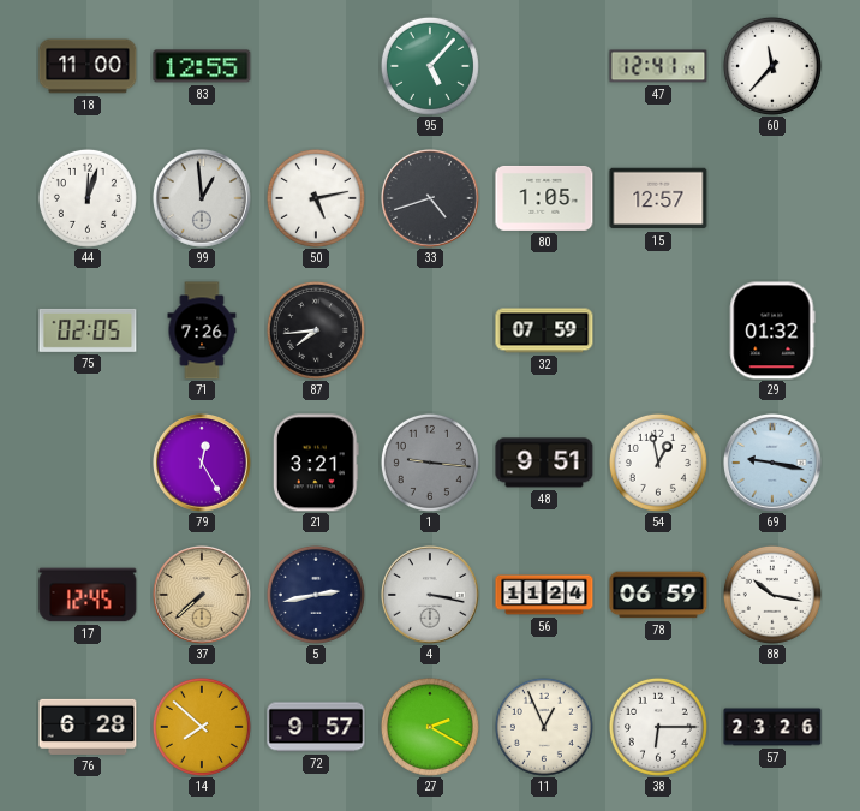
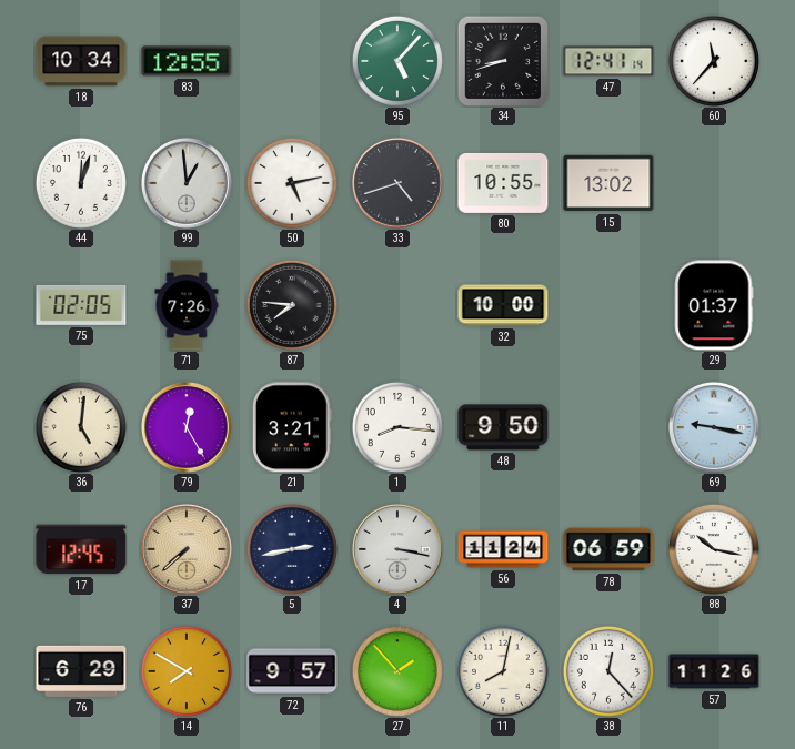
18: 11:00 -> 10:34 (81, 61)
34: none -> 8:42 (502, 60)
80: 1:05 -> 10:55 (503, 183)
15: 12:57 -> 13:02 (608, 183)
87: 7:44 -> 7:46 (292, 305)
32: 07:59 -> 10:00 (503, 305)
29: 01:32 -> 01:37 (714, 305)
36: none -> 5:01 (81, 427)
1: 9:16 -> 8:16 (398, 427)
1 dial: grey -> white (398, 427)
48: 9:51 -> 9:50 (503, 427)
54: 12:58 -> none (658, 463)
76: 6:28 -> 6:29 (81, 671)
14: 7:52 -> 7:50 (187, 671)
27: 2:20 -> 1:53 (398, 671)
11: 12:56 -> 8:02 (503, 671)
38: 6:15 -> 12:23 (608, 671)
57: 23:26 -> 11:26 (714, 671)
